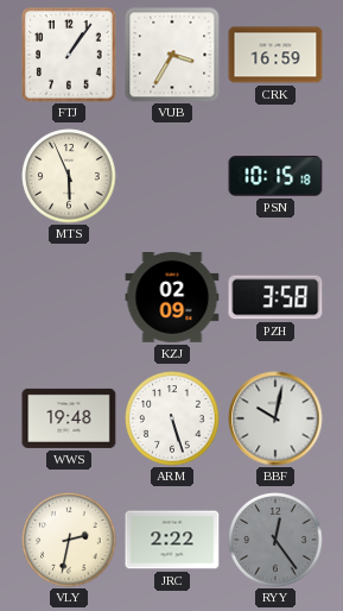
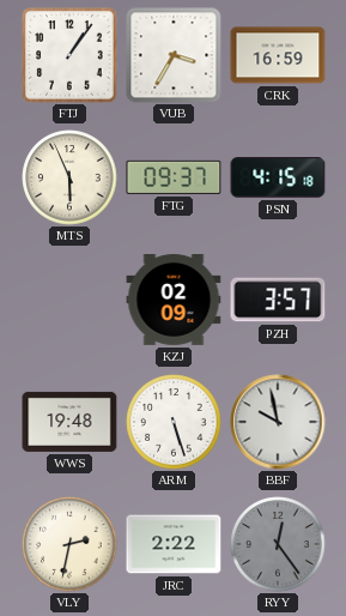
FTG: none -> 09:37 (174, 177)
PSN: 10:15 -> 4:15 (278, 177)
PZH: 3:58 -> 3:57 (278, 300)
BBF: 10:02 -> 9:58 (278, 422)
